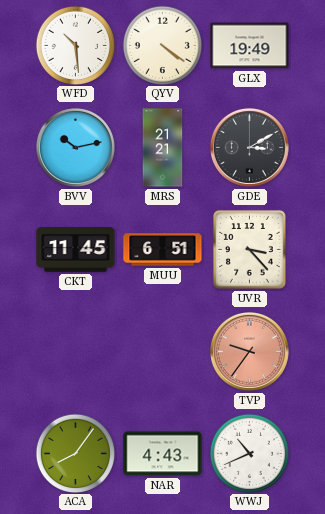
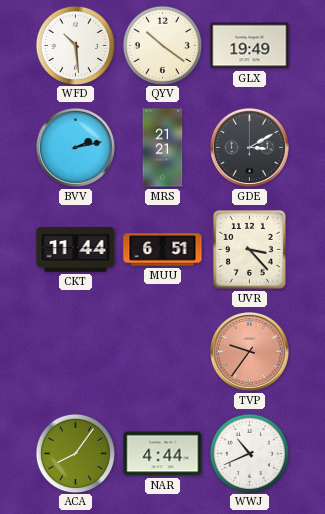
QYV: 4:21 -> 10:21 (162, 45)
BVV: 10:13 -> 2:13 (75, 147)
CKT: 11:45 -> 11:44 (76, 250)
NAR: 4:43 -> 4:44 (163, 454)
